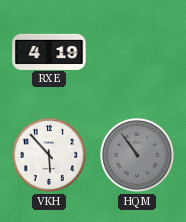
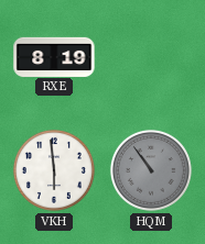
RXE: 4:19 -> 8:19 (54, 56)
VKH: 5:53 -> 5:59 (54, 170)
